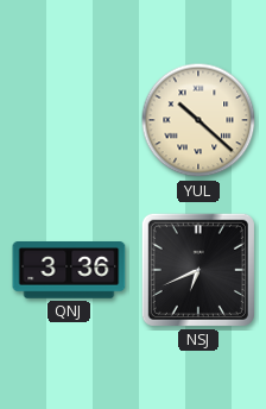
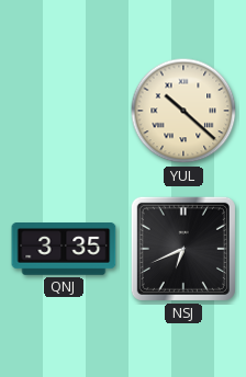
QNJ: 3:36 -> 3:35 (64, 250)
